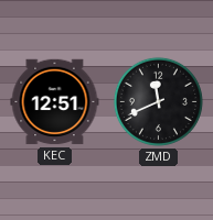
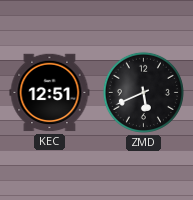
ZMD: 11:41 -> 5:41 (143, 92)
